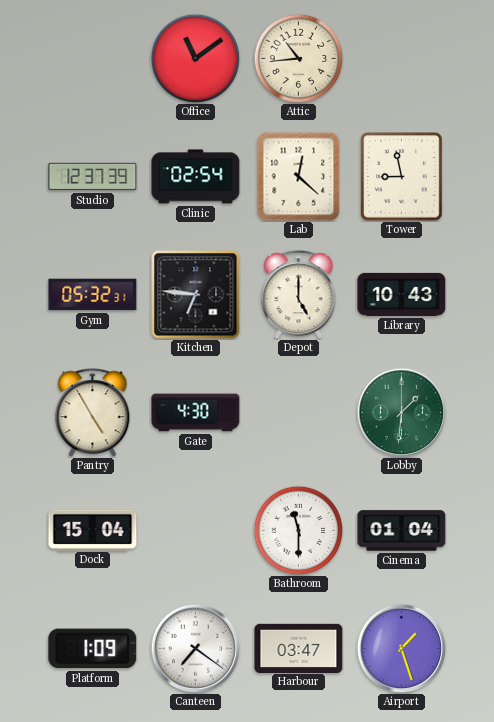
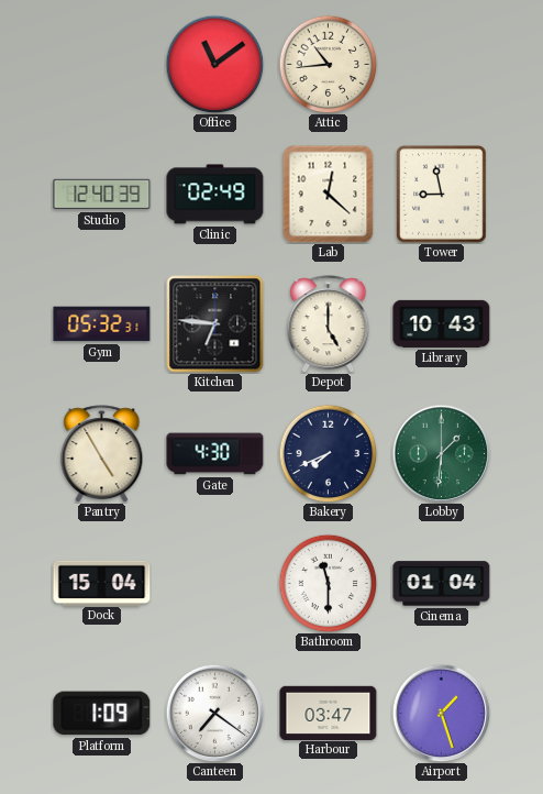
Studio: 12:37 -> 12:40 (102, 195)
Clinic: 02:54 -> 02:49 (215, 195)
Bakery: none -> 7:41 (328, 453)
